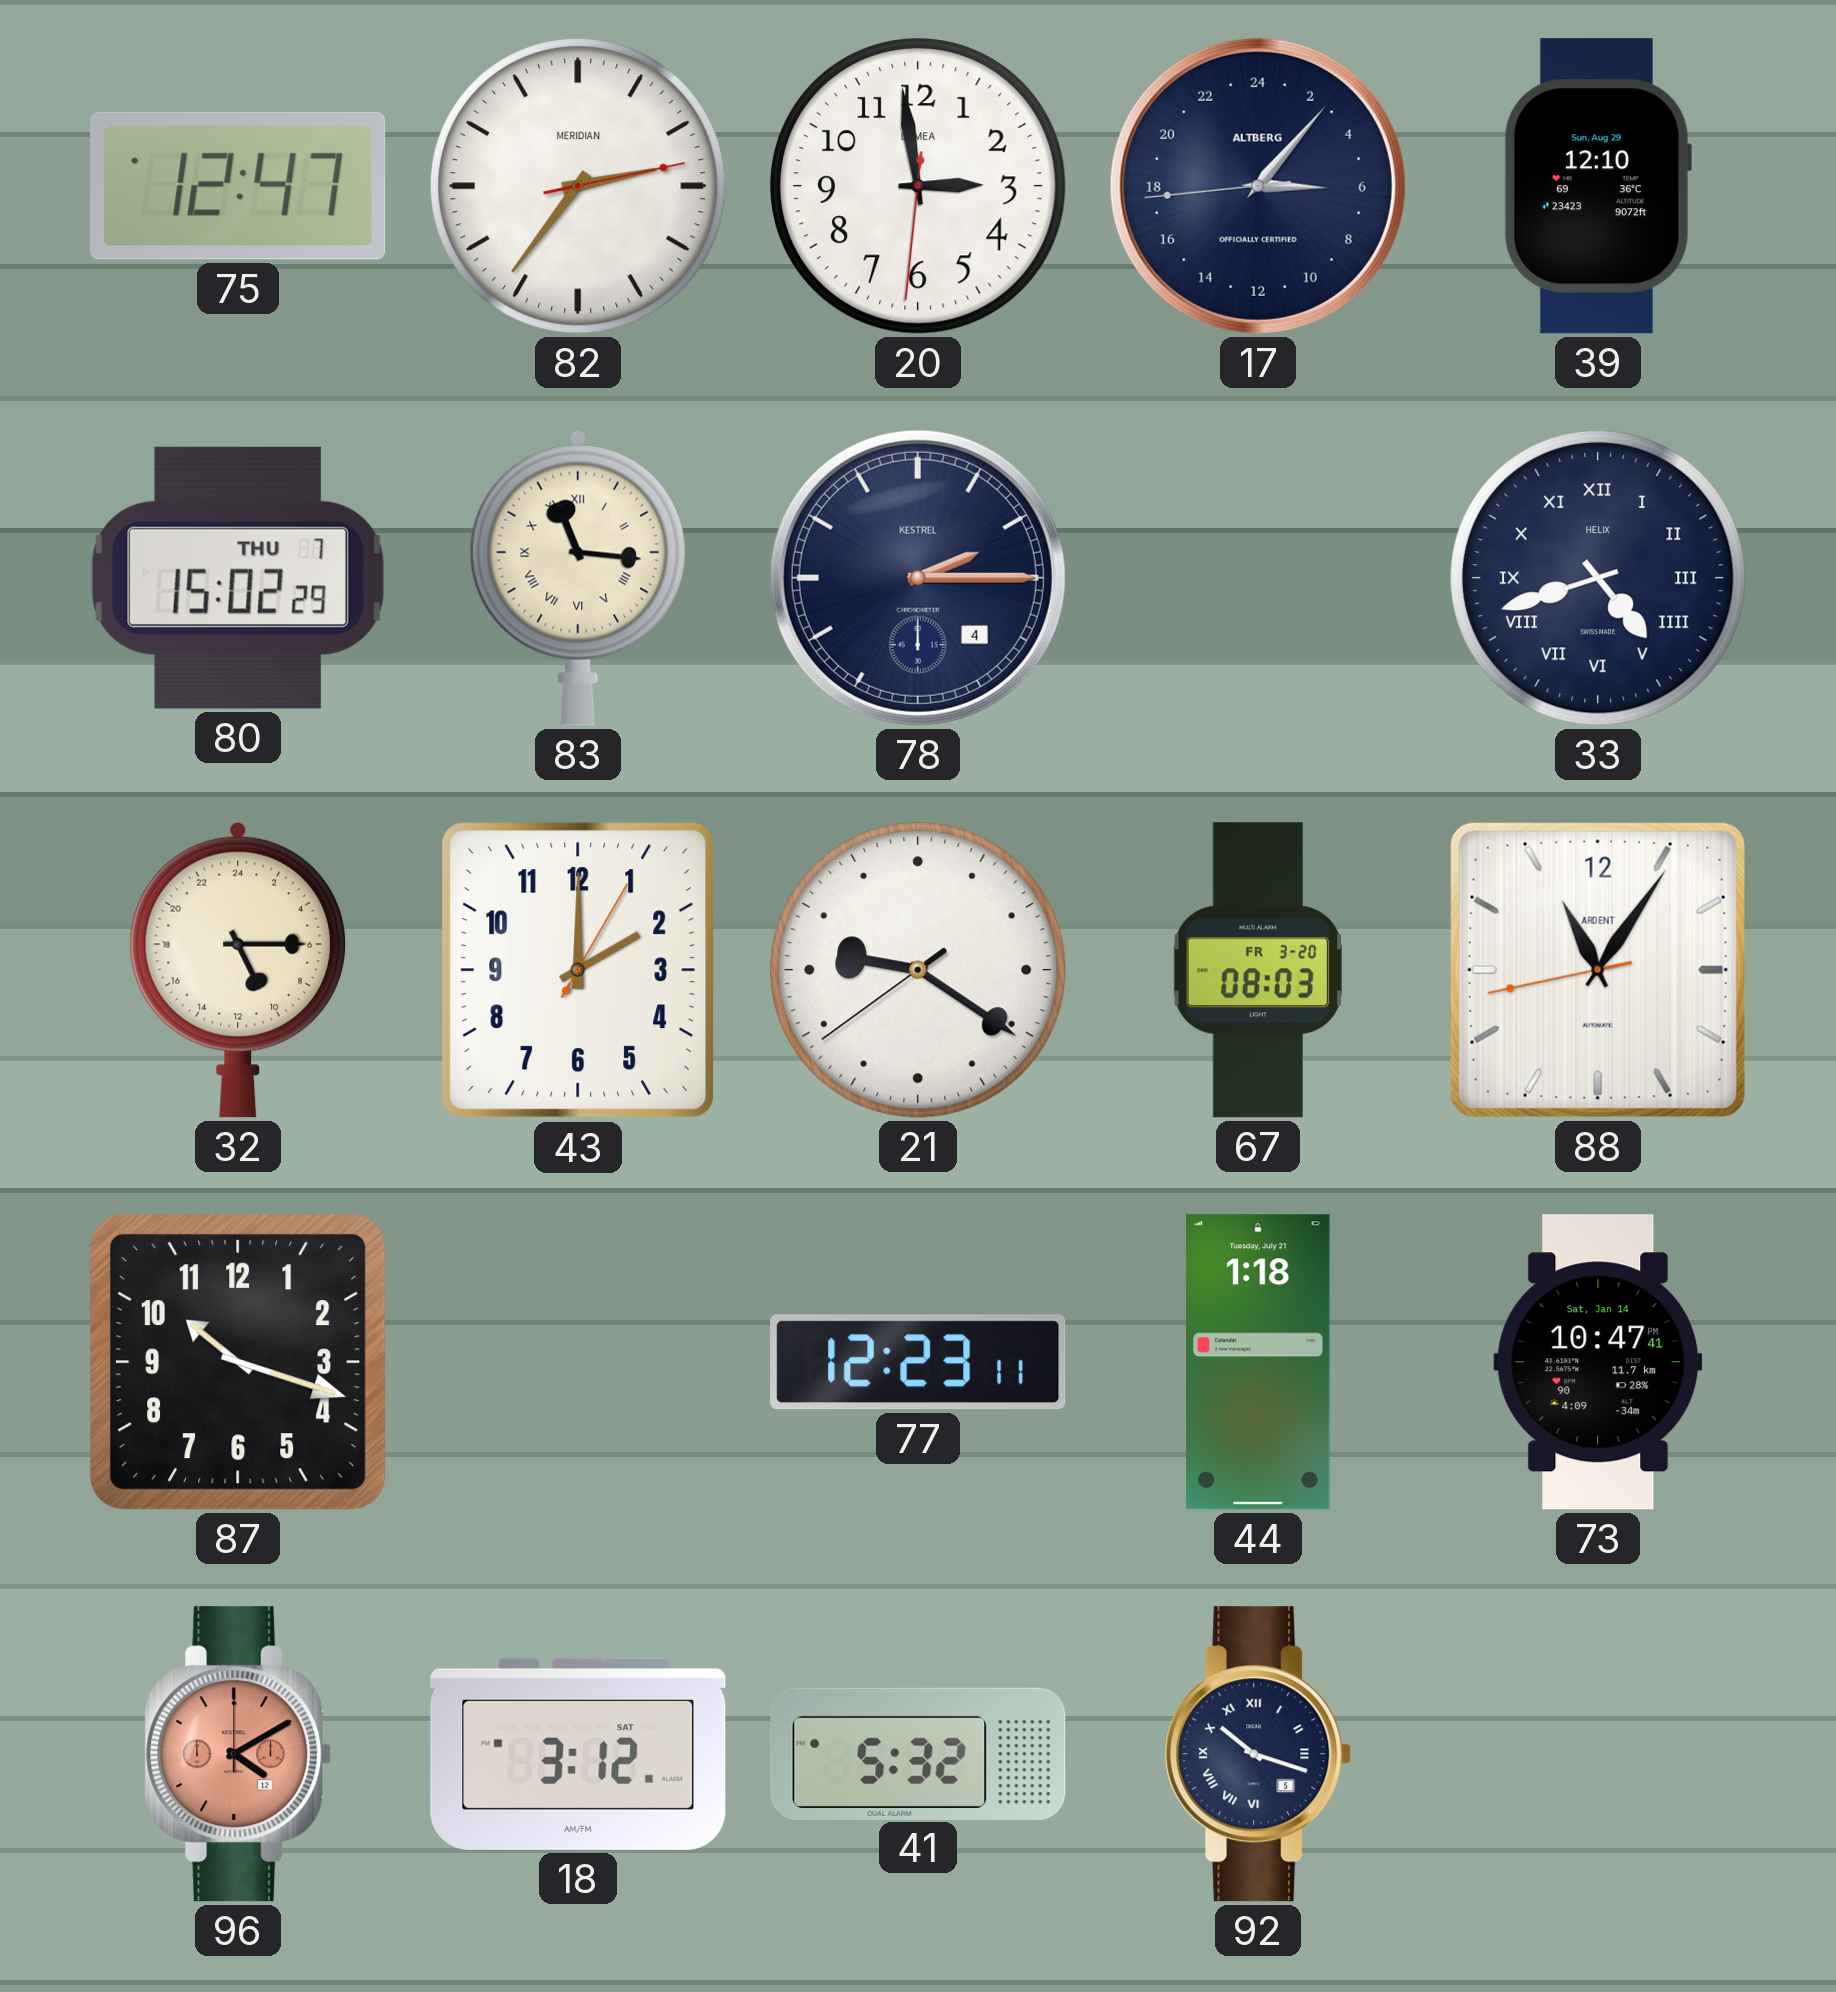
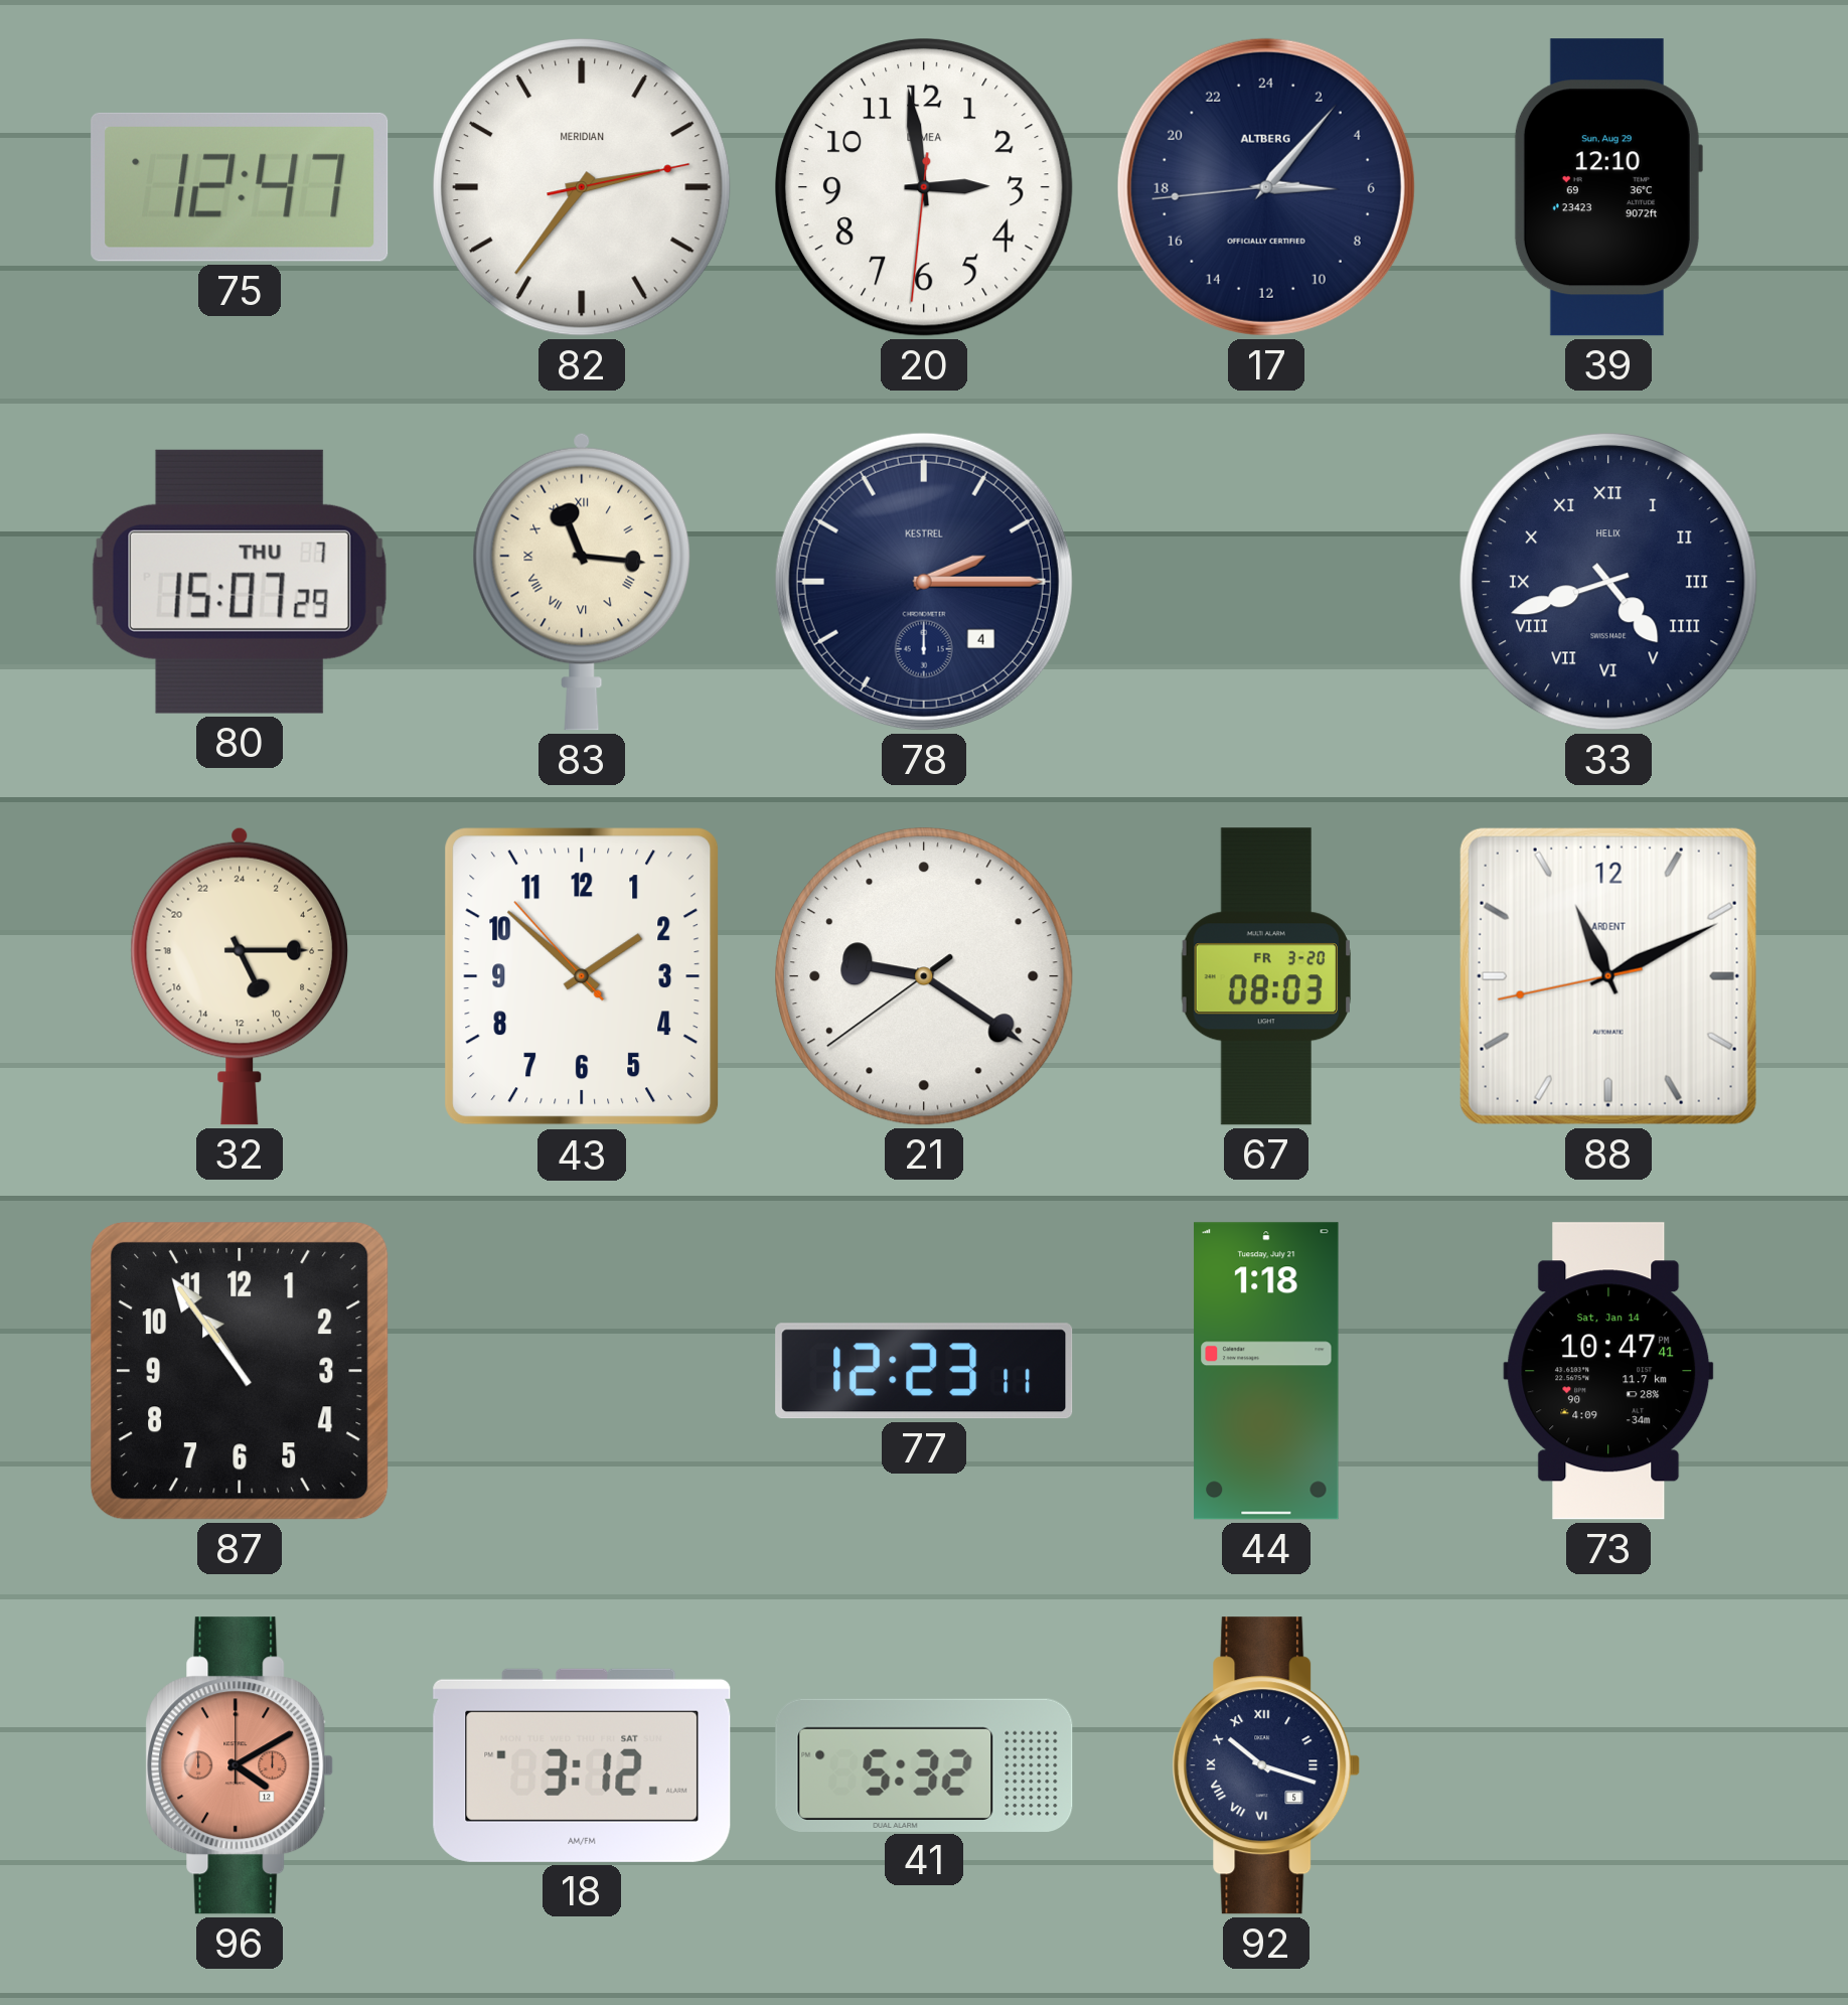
80: 15:02 -> 15:07 (240, 582)
43: 2:00 -> 1:51 (582, 976)
88: 11:05 -> 11:10 (1608, 976)
87: 10:18 -> 10:54 (241, 1372)
